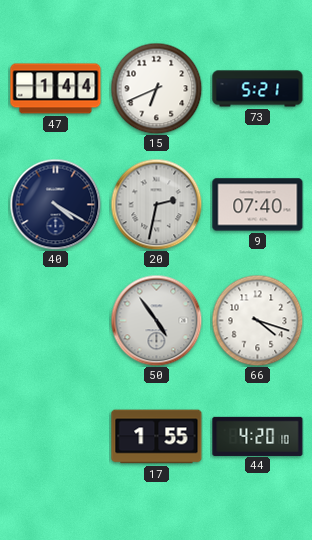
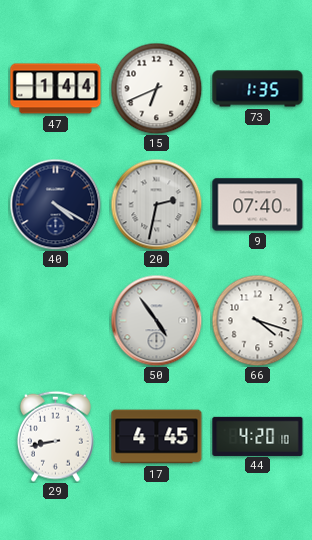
73: 5:21 -> 1:35 (258, 89)
29: none -> 8:43 (55, 436)
17: 1:55 -> 4:45 (157, 437)
